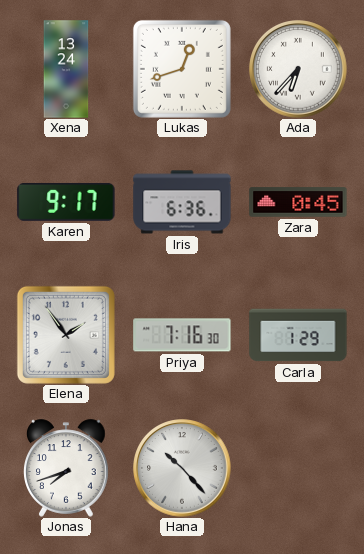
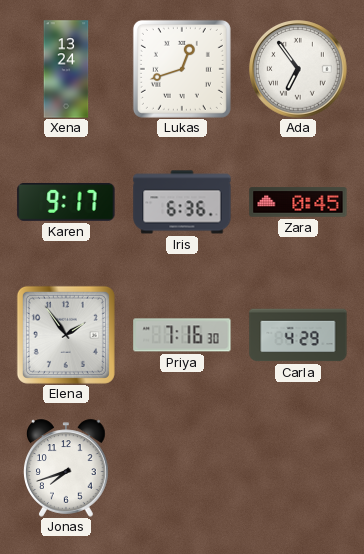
Ada: 6:37 -> 6:54 (298, 69)
Carla: 1:29 -> 4:29 (298, 335)
Hana: 10:23 -> none (182, 468)
